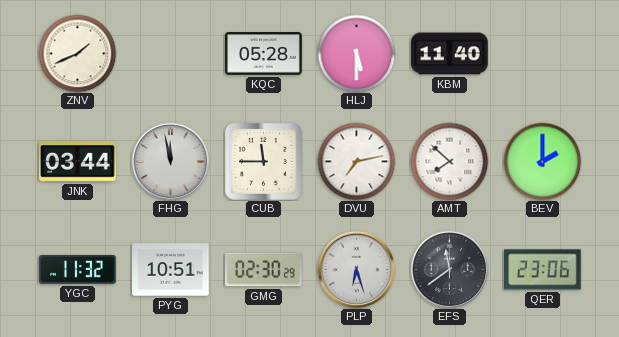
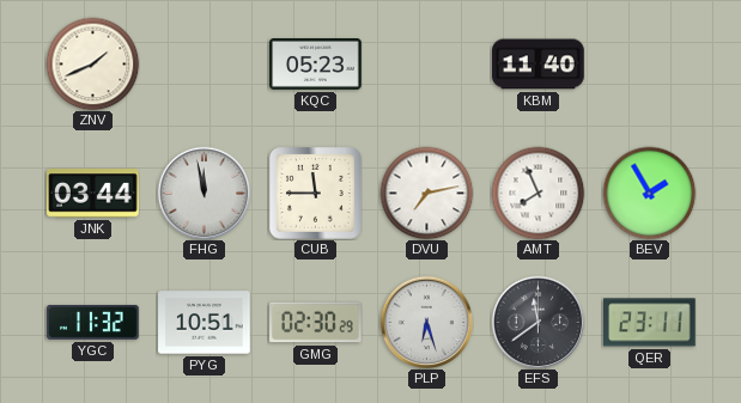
KQC: 05:28 -> 05:23 (316, 65)
HLJ: 5:30 -> none (356, 53)
AMT: 7:52 -> 7:56 (537, 193)
BEV: 2:00 -> 1:55 (649, 193)
QER: 23:06 -> 23:11 (650, 323)
